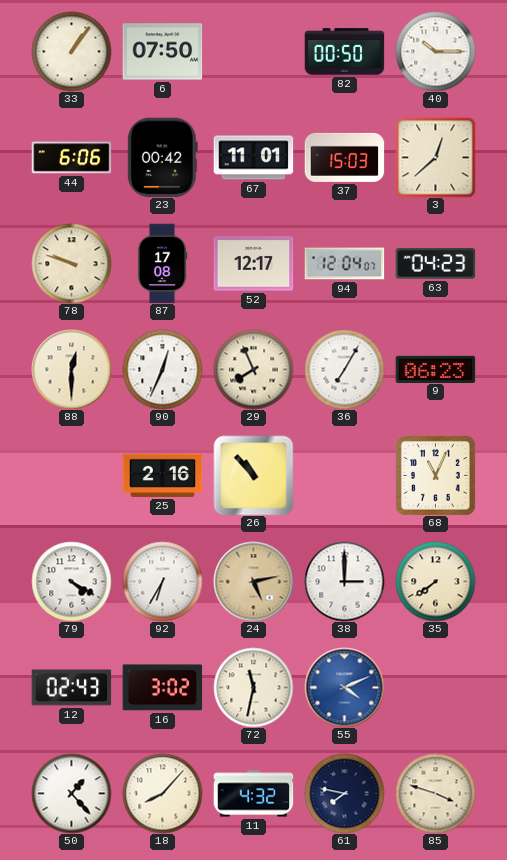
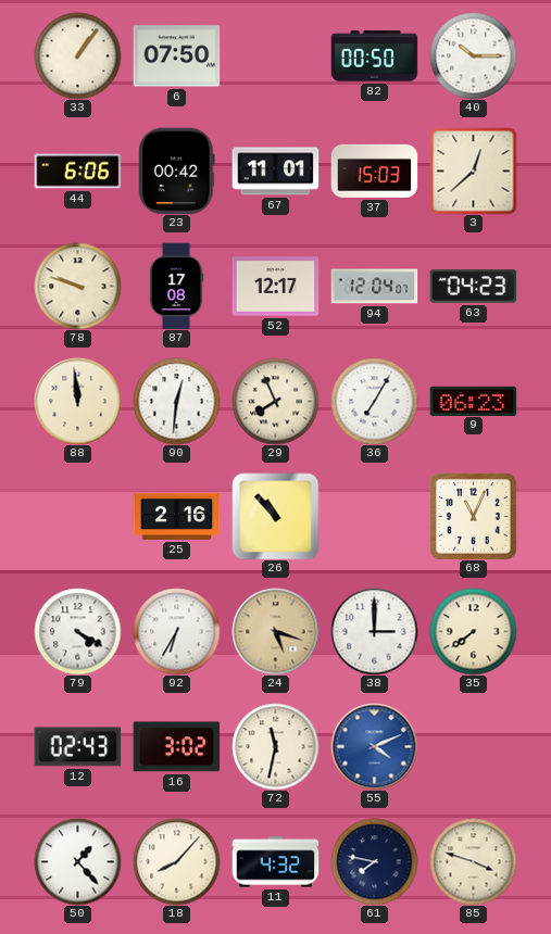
88: 12:30 -> 11:59 (77, 401)
90: 12:34 -> 12:31 (176, 401)
24: 5:13 -> 5:18 (275, 631)
